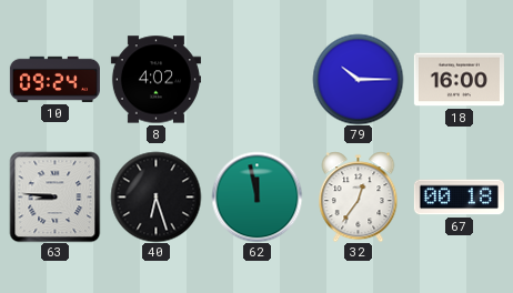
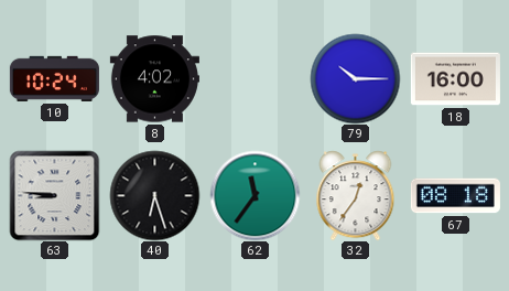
10: 09:24 -> 10:24 (54, 78)
62: 11:58 -> 11:36 (254, 195)
67: 00:18 -> 08:18 (455, 196)
